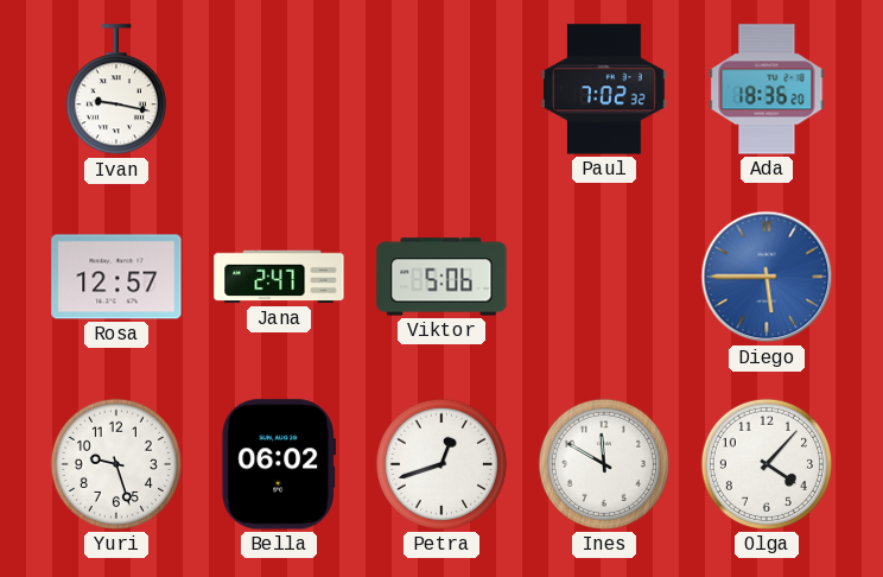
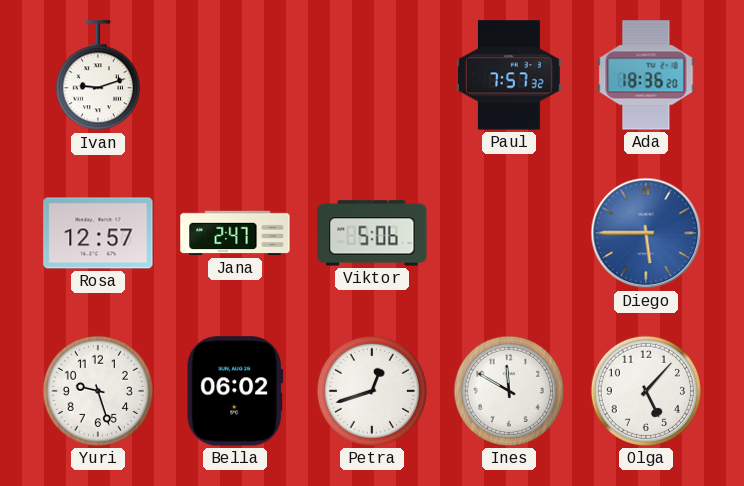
Ivan: 9:17 -> 9:12 (98, 76)
Paul: 7:02 -> 7:57 (509, 75)
Olga: 4:07 -> 5:07 (646, 391)
